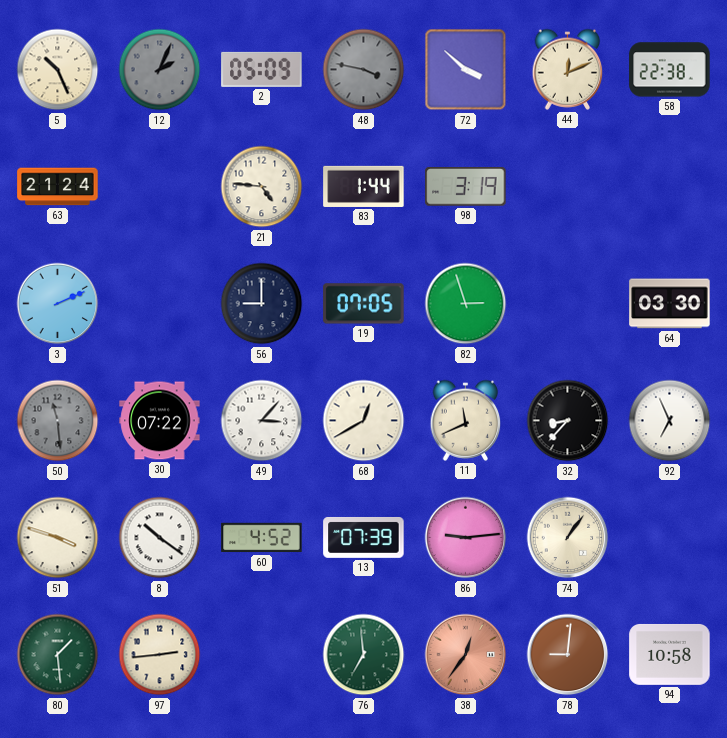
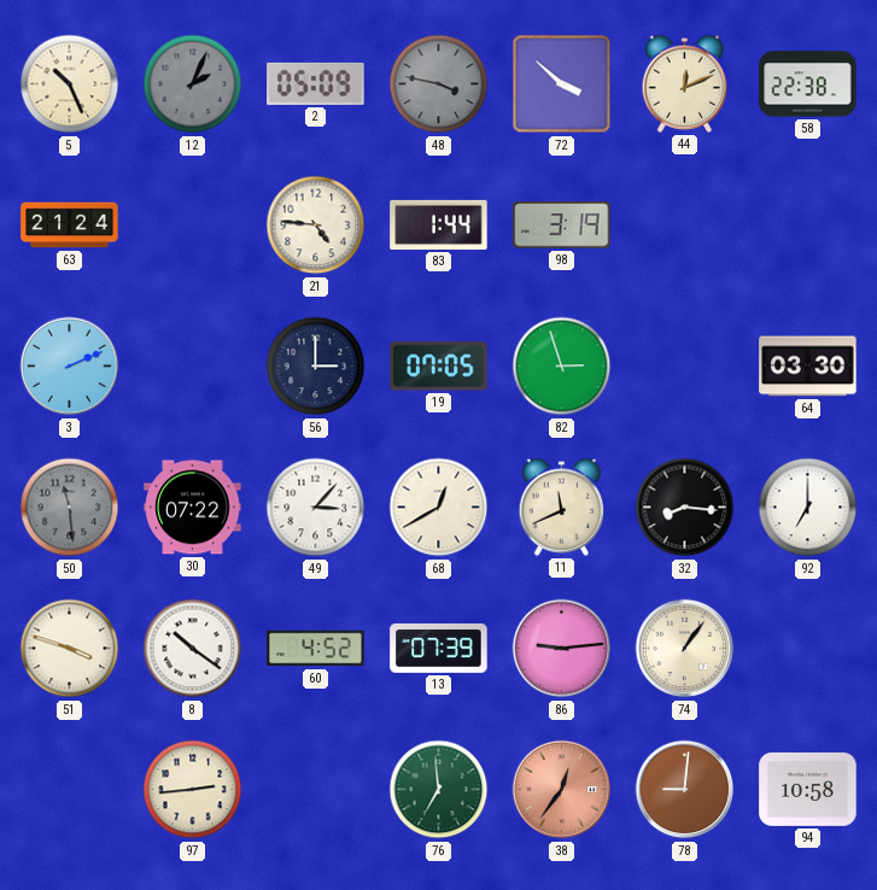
56: 9:00 -> 3:00 (316, 367)
32: 8:37 -> 8:16 (685, 508)
92: 6:56 -> 7:00 (808, 508)
80: 1:29 -> none (58, 655)
